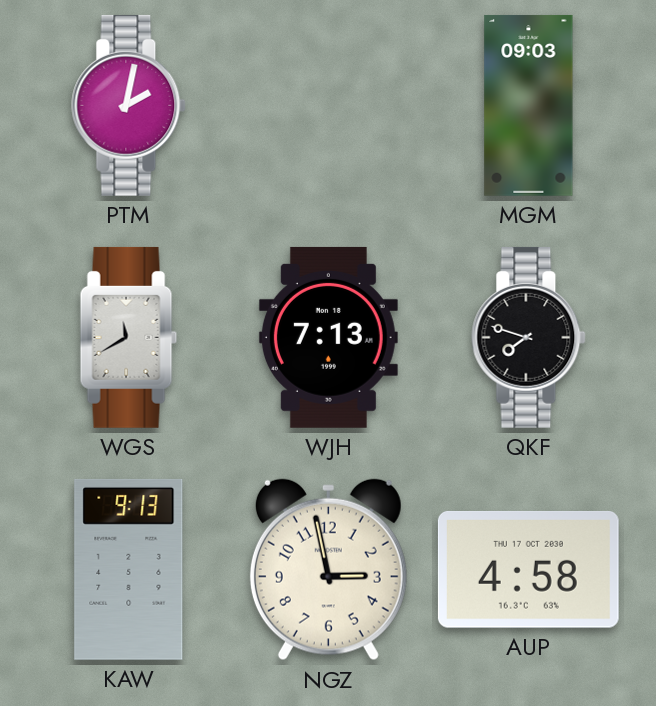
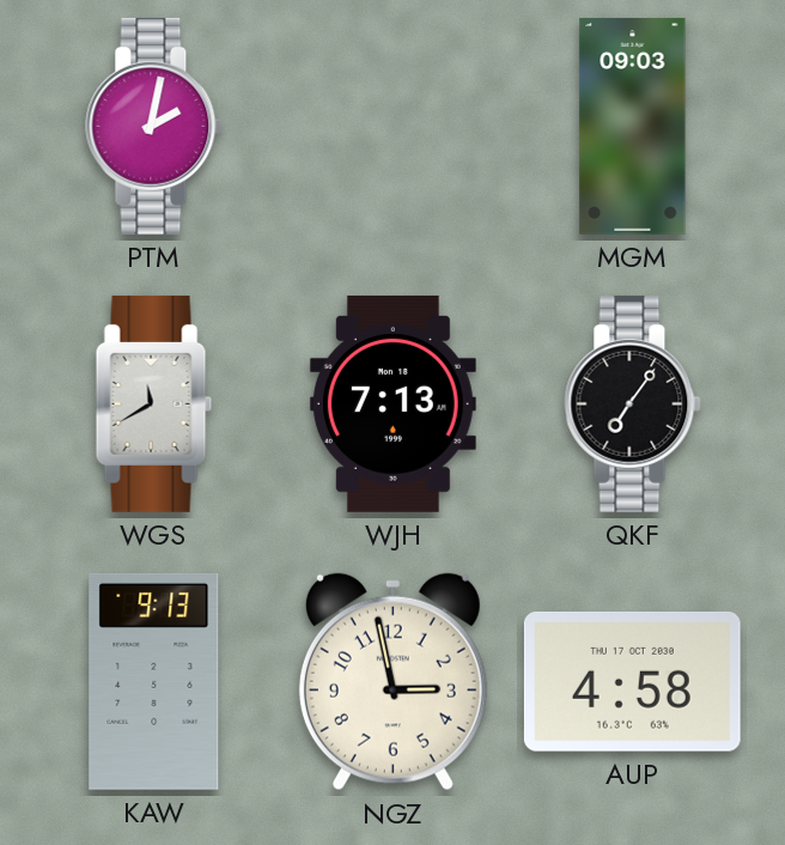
QKF: 7:48 -> 7:06 (633, 403)
